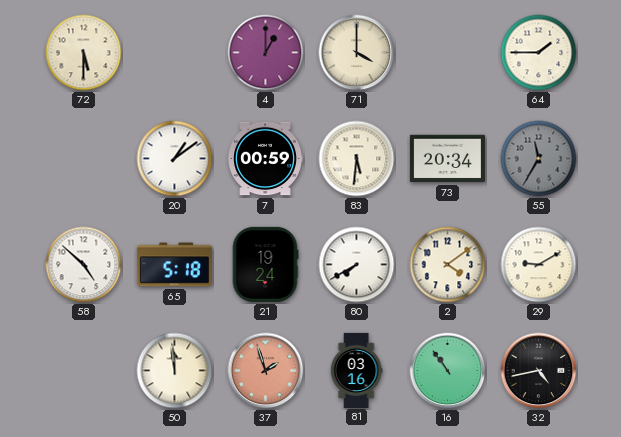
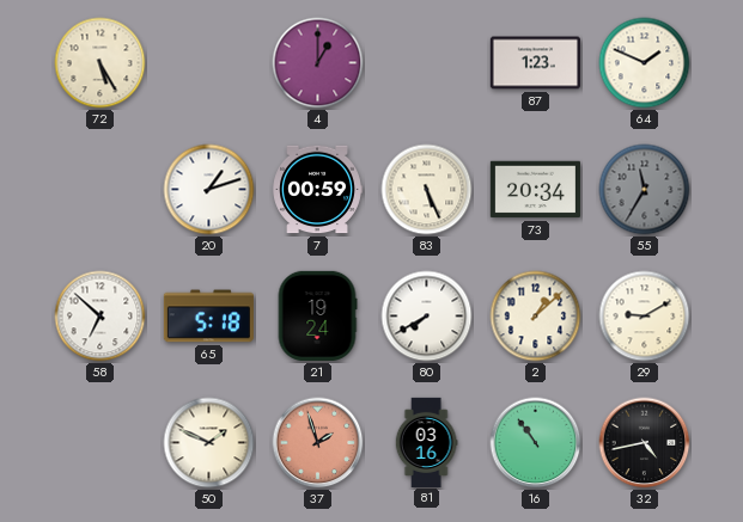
72: 5:30 -> 5:25 (101, 63)
71: 4:00 -> none (357, 53)
87: none -> 1:23 (535, 63)
64: 1:45 -> 1:49 (645, 63)
20: 1:09 -> 1:12 (209, 190)
83: 5:31 -> 5:26 (427, 190)
58: 4:52 -> 6:52 (101, 317)
2: 4:09 -> 1:08 (536, 317)
50: 11:59 -> 1:49 (209, 443)
